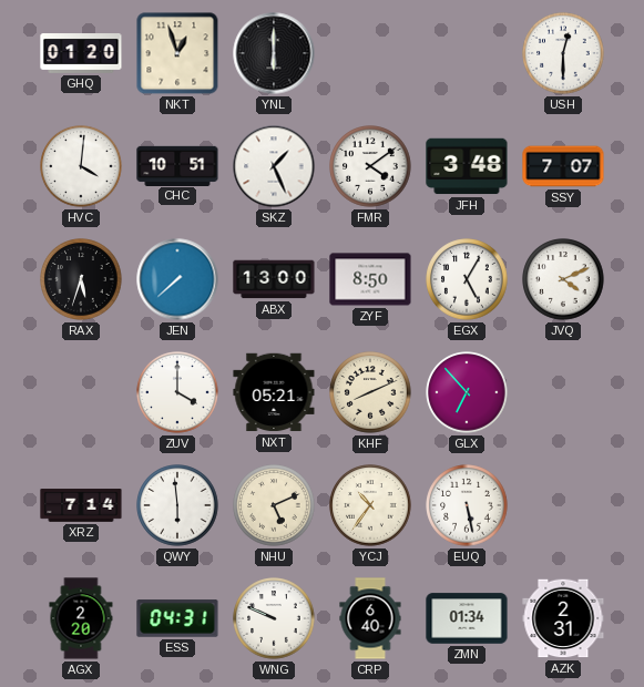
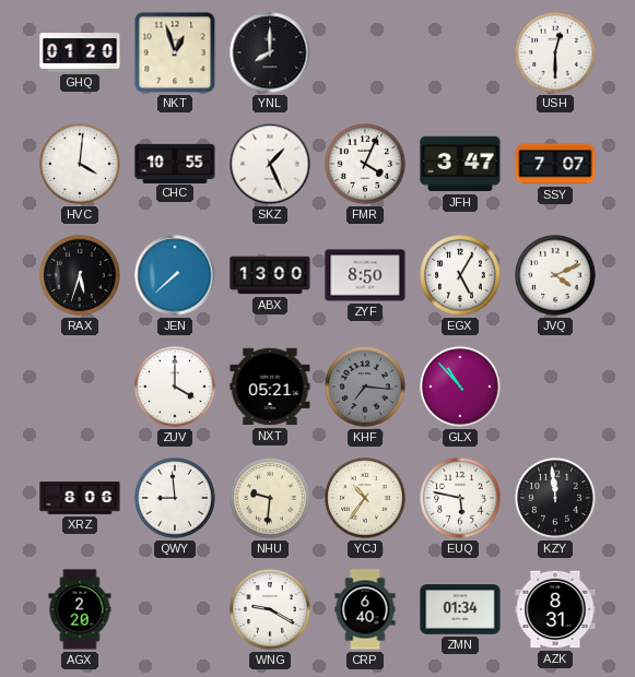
YNL: 6:00 -> 8:00 (270, 52)
CHC: 10:51 -> 10:55 (175, 163)
FMR: 4:09 -> 4:04 (365, 164)
JFH: 3:48 -> 3:47 (460, 164)
KHF: 8:11 -> 7:16 (365, 387)
KHF dial: cream -> grey (365, 387)
GLX: 6:53 -> 10:53 (460, 387)
XRZ: 7:14 -> 8:06 (80, 498)
QWY: 5:59 -> 8:59 (175, 498)
NHU: 5:11 -> 9:31 (270, 498)
EUQ: 5:28 -> 5:47 (460, 498)
KZY: none -> 11:59 (555, 498)
ESS: 04:31 -> none (177, 618)
WNG: 9:49 -> 9:20 (270, 609)
AZK: 2:31 -> 8:31 (555, 609)
